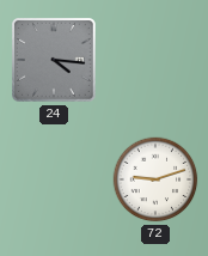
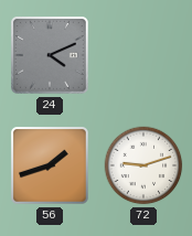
24: 4:16 -> 4:11 (51, 56)
56: none -> 1:42 (51, 167)
